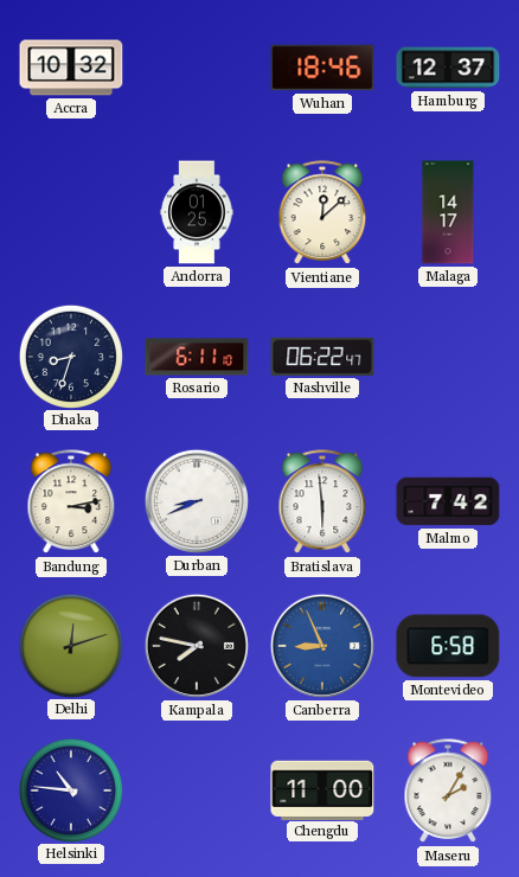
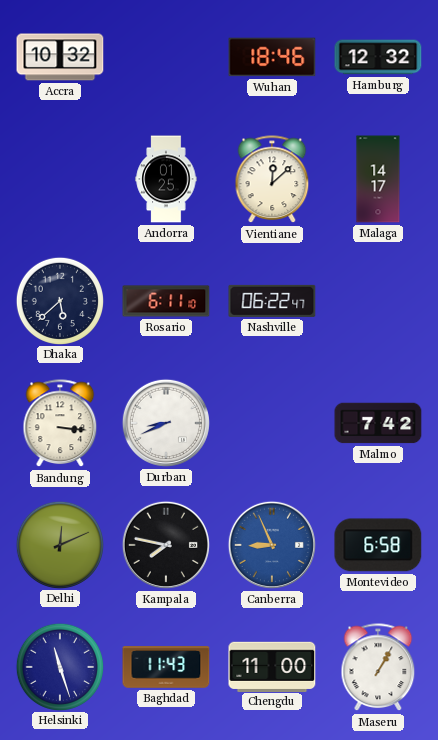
Hamburg: 12:37 -> 12:32 (378, 57)
Dhaka: 8:33 -> 5:38 (59, 300)
Bandung: 3:13 -> 3:16 (60, 424)
Bratislava: 5:59 -> none (322, 502)
Delhi: 12:12 -> 12:11 (59, 544)
Helsinki: 10:46 -> 11:27 (59, 666)
Baghdad: none -> 11:43 (166, 667)
Maseru: 2:05 -> 1:05 (378, 668)
